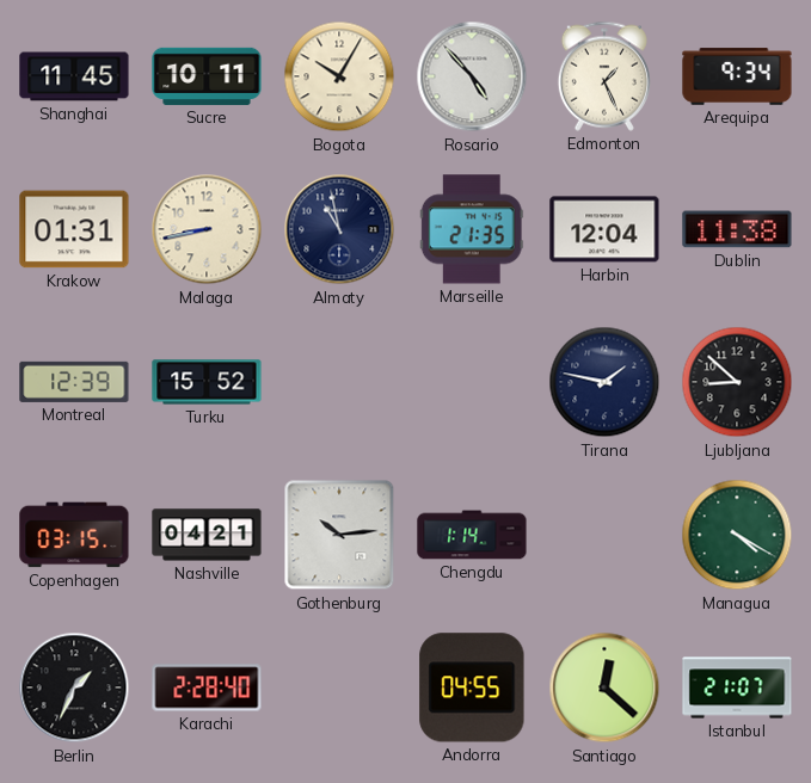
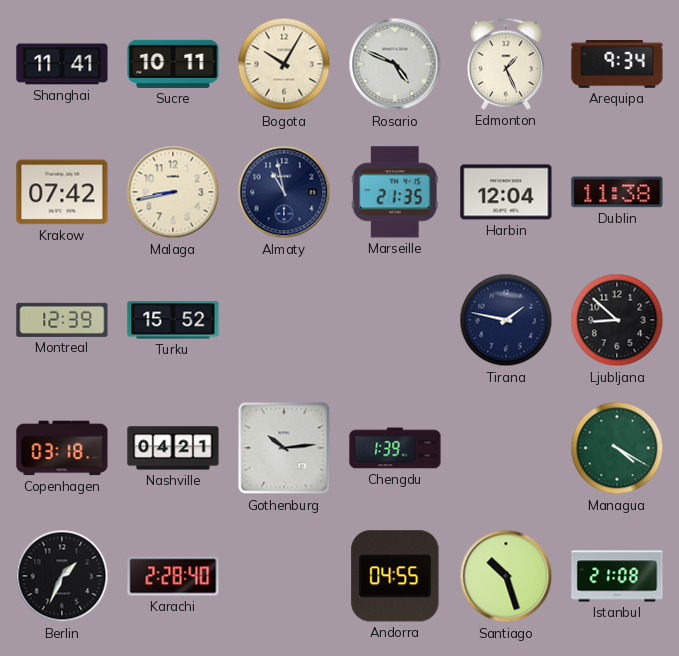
Shanghai: 11:45 -> 11:41 (62, 64)
Rosario: 4:53 -> 4:49 (395, 64)
Krakow: 01:31 -> 07:42 (62, 192)
Copenhagen: 03:15 -> 03:18 (62, 448)
Chengdu: 1:14 -> 1:39 (395, 448)
Santiago: 12:22 -> 10:27 (506, 576)
Istanbul: 21:07 -> 21:08 (617, 576)
